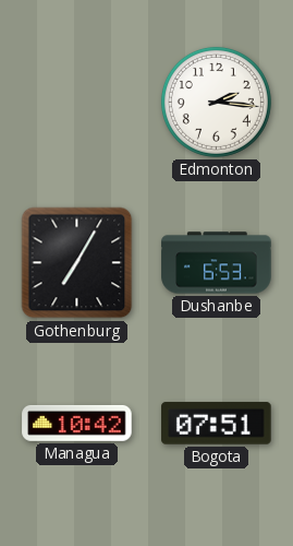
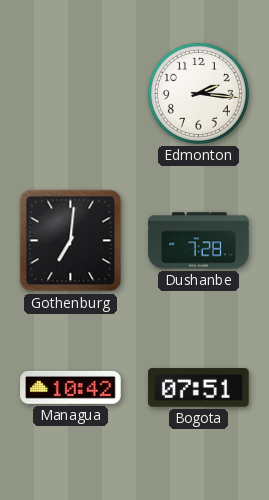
Gothenburg: 7:05 -> 7:01 (71, 241)
Dushanbe: 6:53 -> 7:28 (199, 241)
